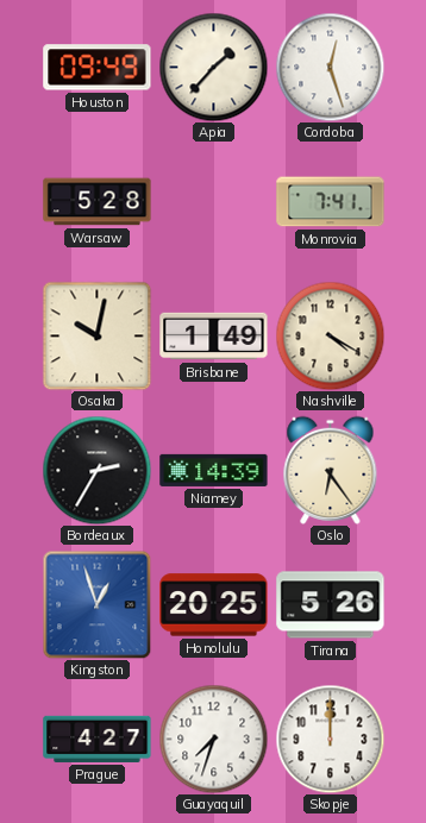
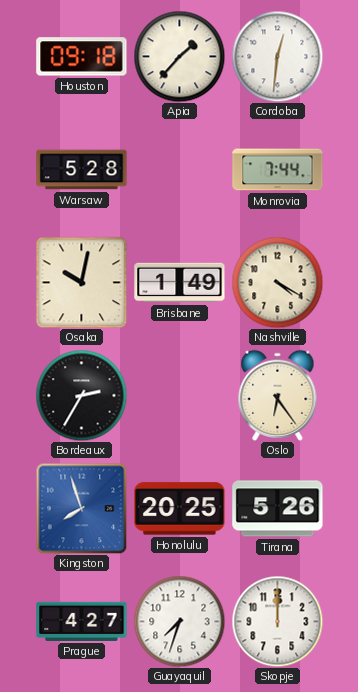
Houston: 09:49 -> 09:18 (82, 57)
Cordoba: 12:27 -> 12:31 (277, 56)
Monrovia: 7:41 -> 7:44 (278, 170)
Niamey: 14:39 -> none (214, 470)
Kingston: 12:57 -> 7:57 (81, 508)
